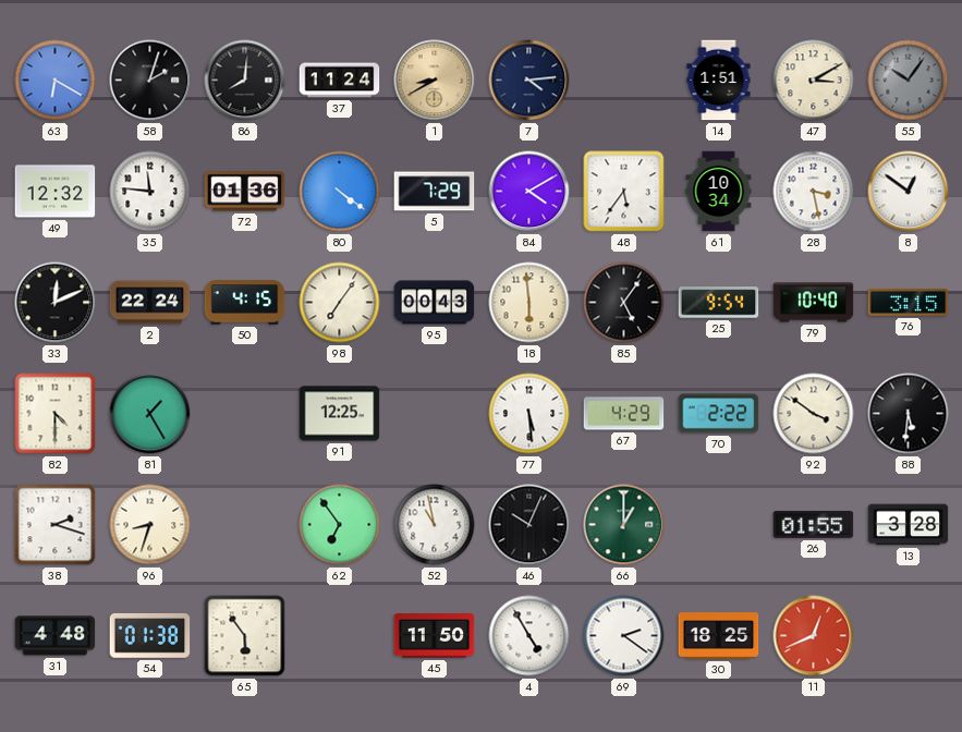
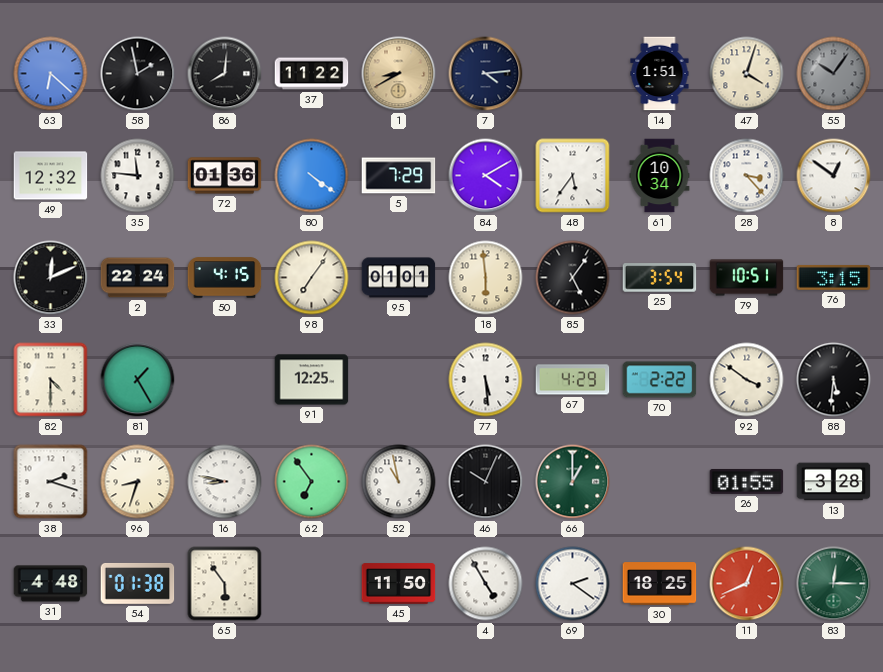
63: 6:20 -> 6:22 (51, 74)
58: 2:03 -> 1:58 (138, 74)
37: 11:24 -> 11:22 (312, 74)
47: 3:10 -> 4:03 (747, 74)
28: 3:28 -> 3:23 (747, 176)
95: 00:43 -> 01:01 (399, 278)
25: 9:54 -> 3:54 (660, 278)
79: 10:40 -> 10:51 (747, 278)
16: none -> 8:47 (225, 482)
83: none -> 12:15 (834, 584)
